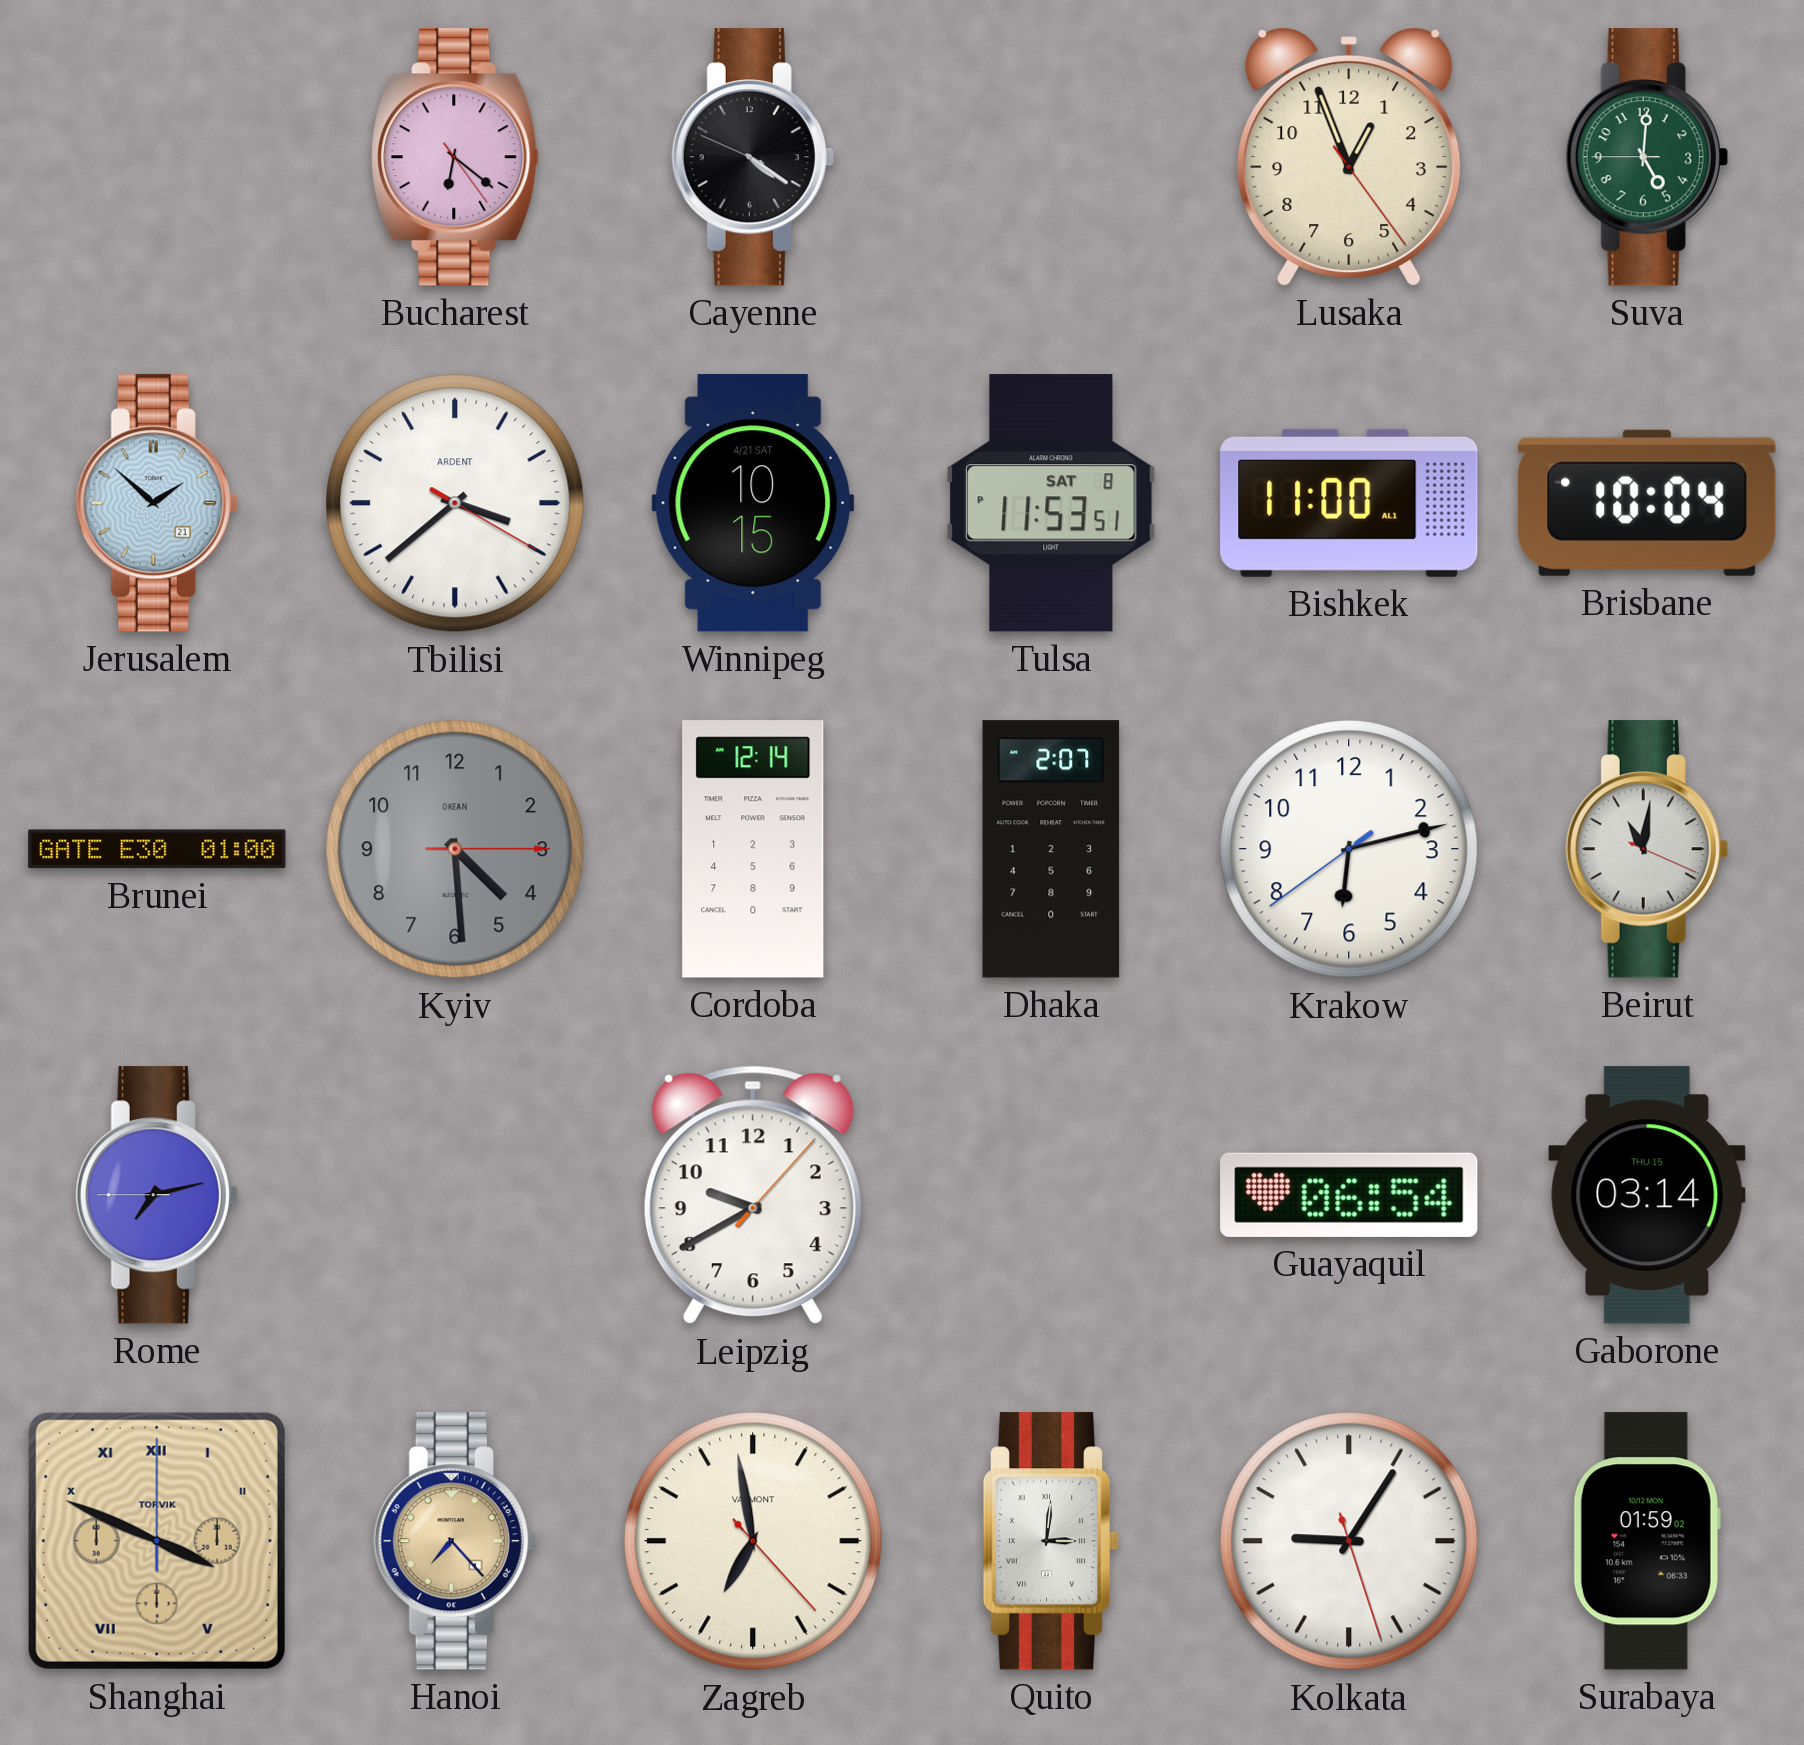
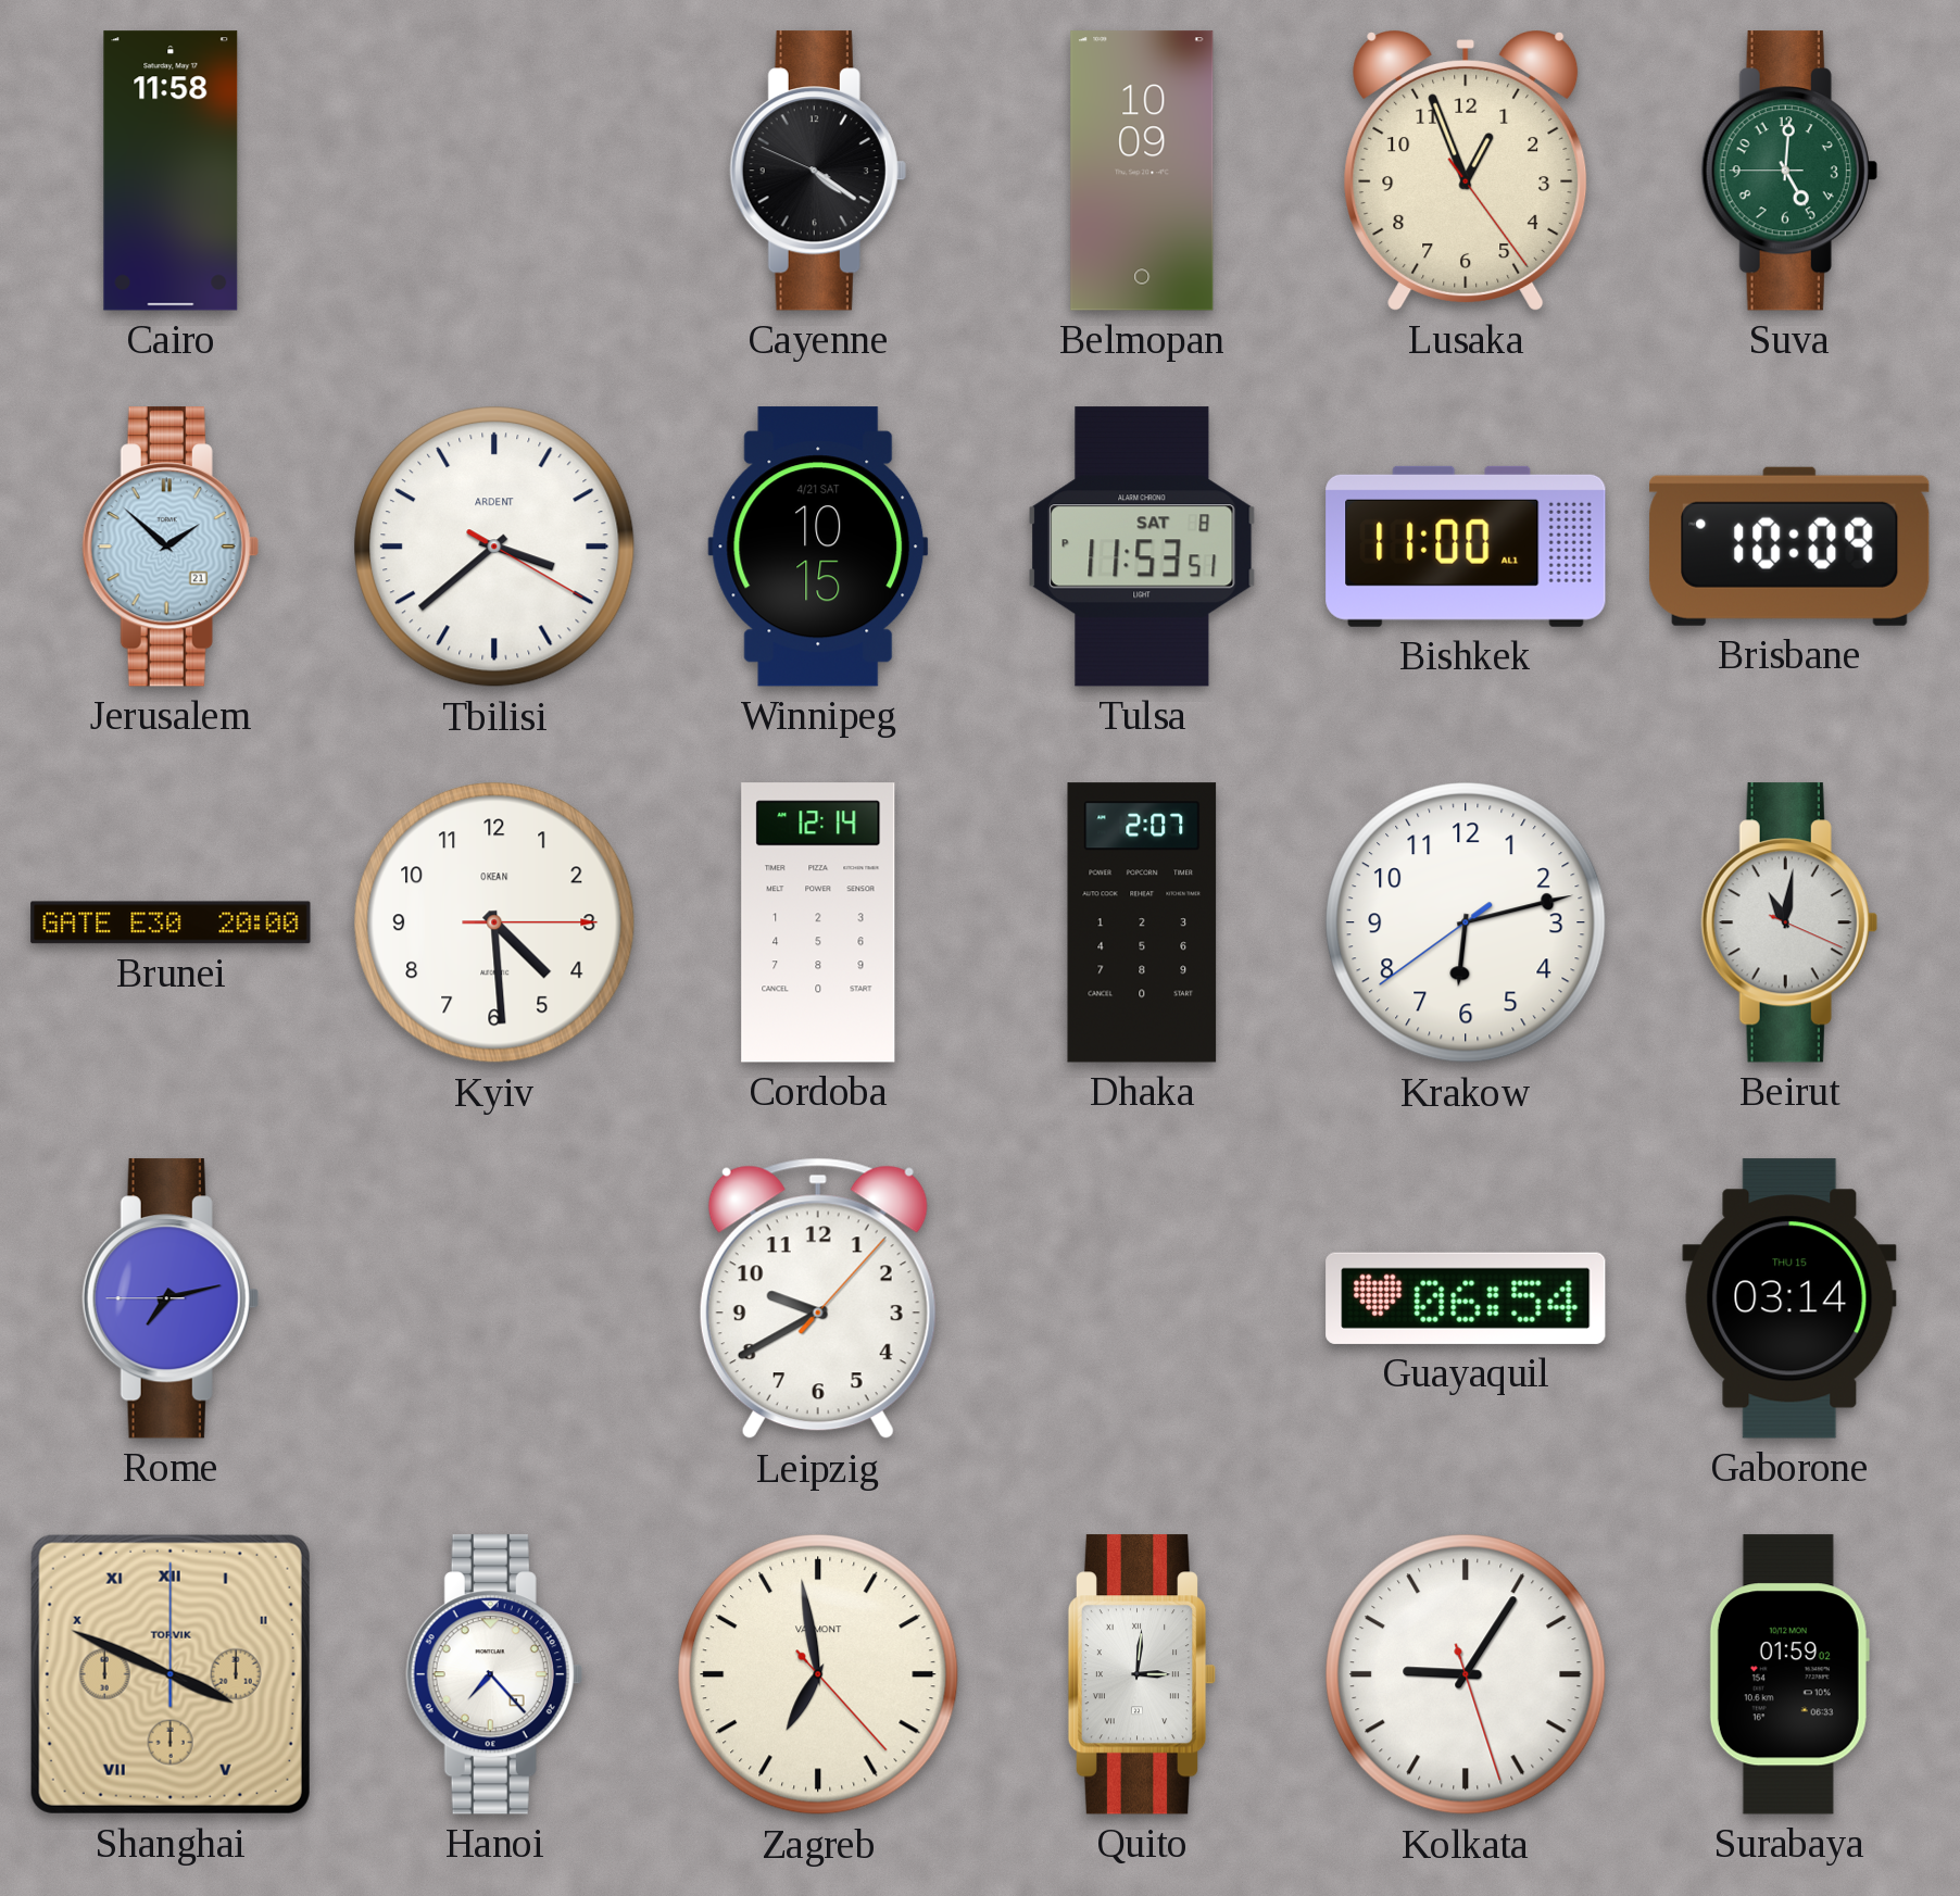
Cairo: none -> 11:58 (171, 171)
Bucharest: 6:21 -> none (455, 157)
Belmopan: none -> 10:09 (1142, 171)
Brisbane: 10:04 -> 10:09 (1789, 547)
Brunei: 01:00 -> 20:00 (171, 922)
Kyiv dial: grey -> white (494, 922)
Hanoi dial: champagne -> white (494, 1674)
